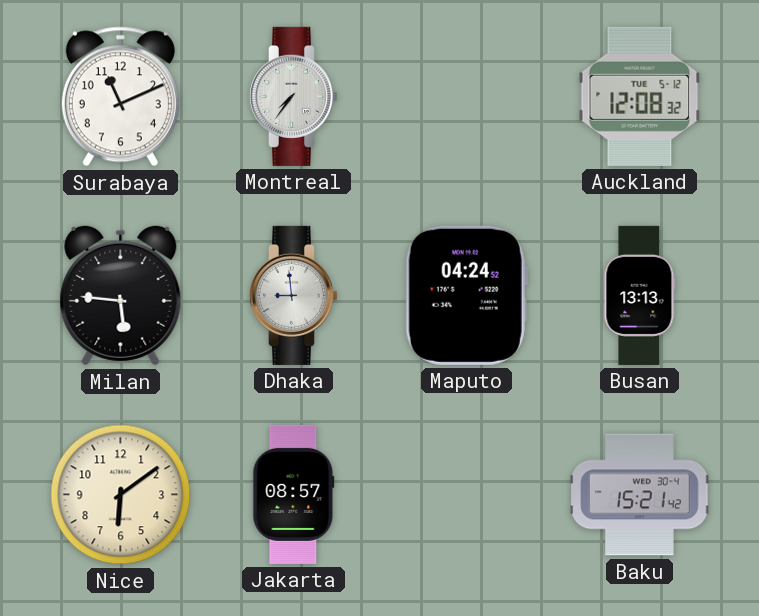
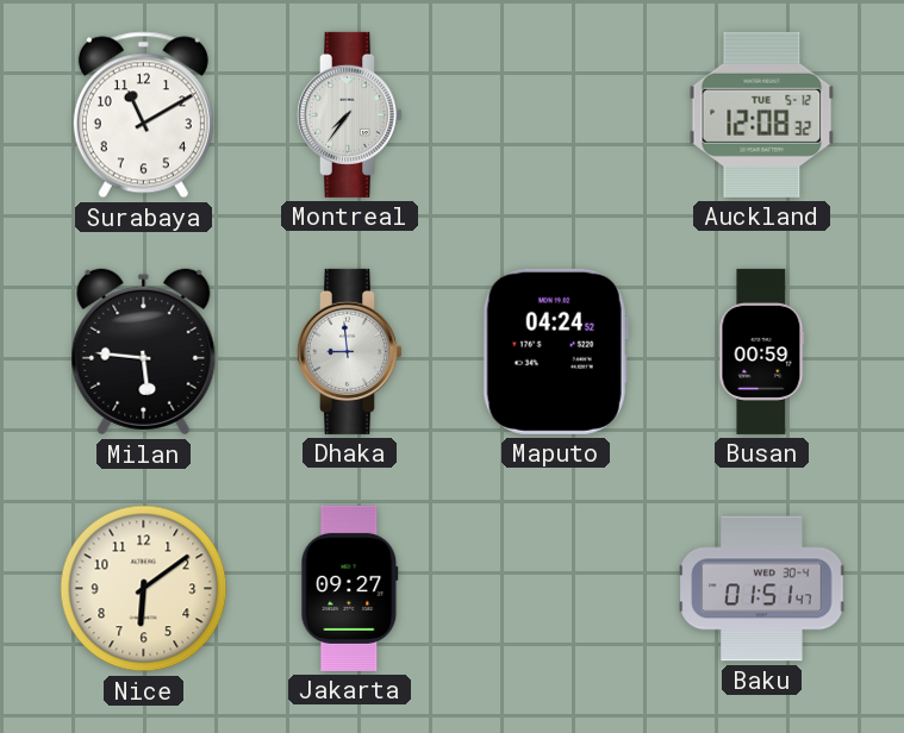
Surabaya: 11:11 -> 11:10 (143, 115)
Busan: 13:13 -> 00:59 (762, 351)
Jakarta: 08:57 -> 09:27 (350, 588)
Baku: 15:21 -> 01:51 (762, 589)
